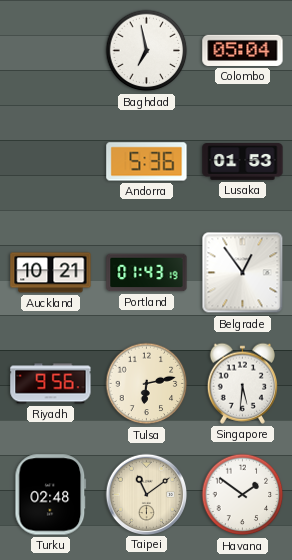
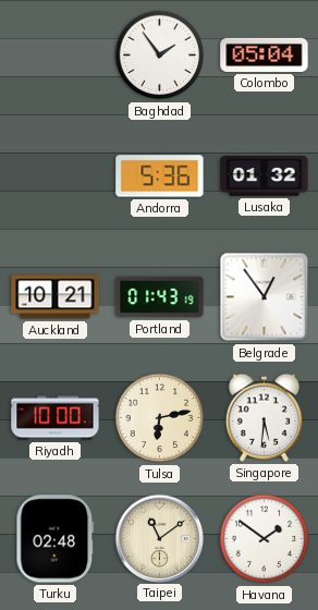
Baghdad: 6:58 -> 1:54 (160, 56)
Lusaka: 01:53 -> 01:32 (265, 176)
Riyadh: 9:56 -> 10:00 (56, 418)
